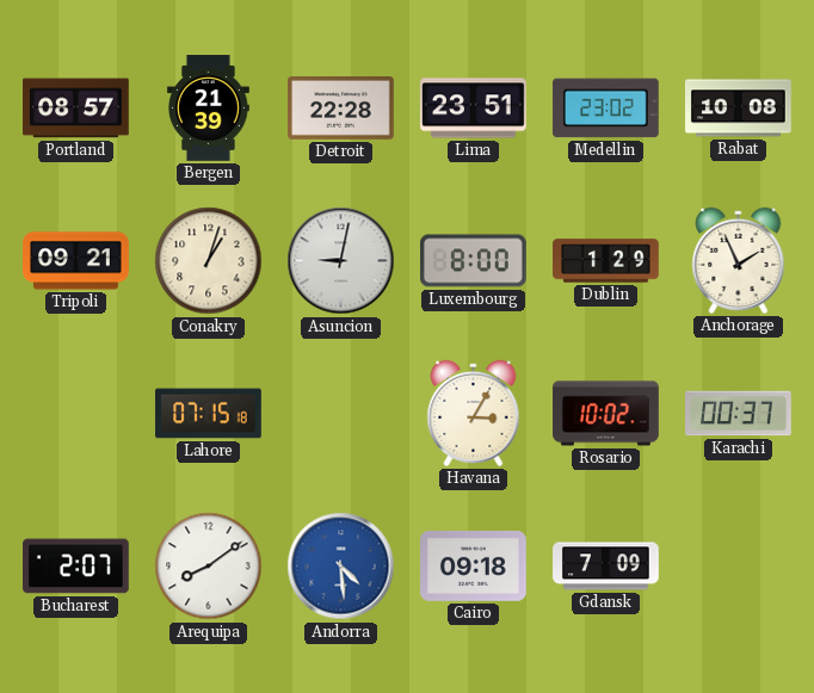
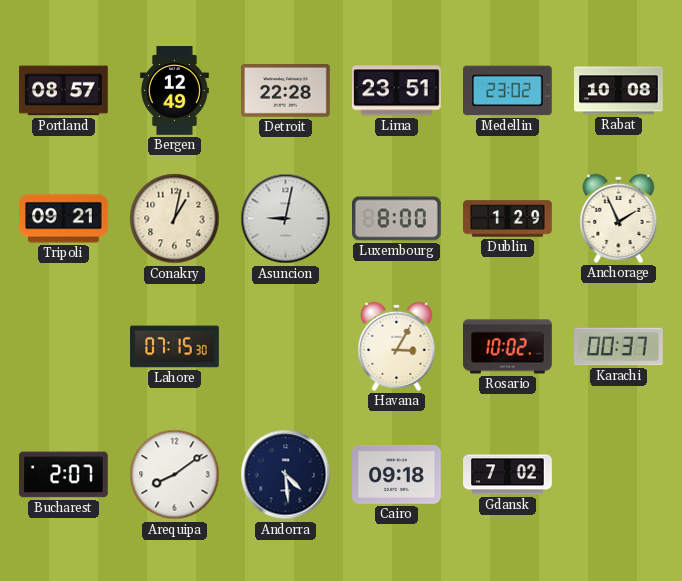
Bergen: 21:39 -> 12:49 (175, 91)
Conakry: 1:03 -> 1:02 (175, 219)
Lahore: 07:15:18 -> 07:15:30 (175, 347)
Andorra dial: blue -> navy (286, 475)
Gdansk: 7:09 -> 7:02 (508, 475)
